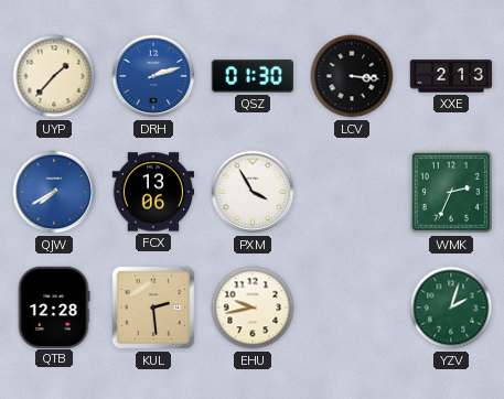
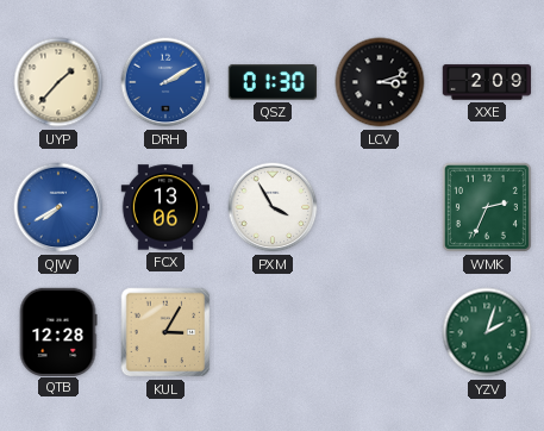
DRH: 2:12 -> 2:10 (165, 82)
LCV: 3:16 -> 3:12 (380, 82)
XXE: 2:13 -> 2:09 (487, 82)
KUL: 2:29 -> 3:05 (165, 332)
EHU: 9:43 -> none (253, 308)
